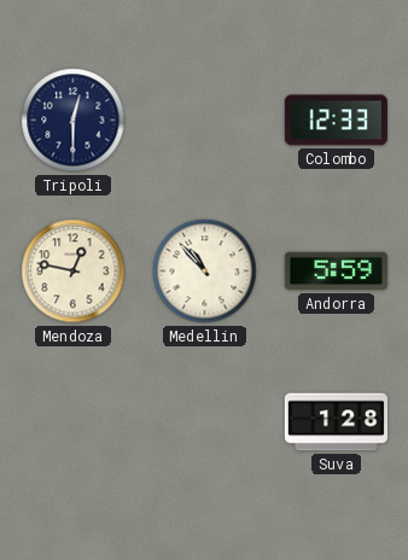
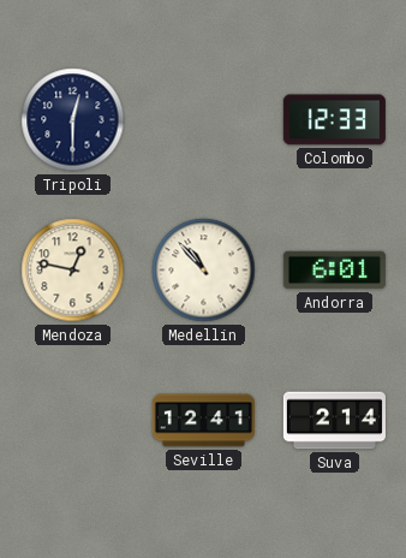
Andorra: 5:59 -> 6:01 (334, 271)
Seville: none -> 12:41 (203, 421)
Suva: 1:28 -> 2:14 (334, 421)
